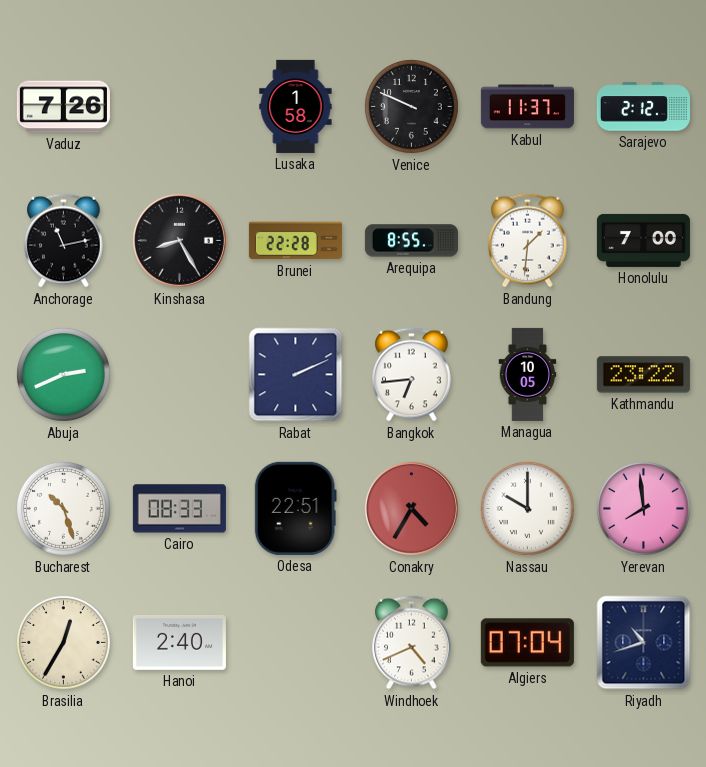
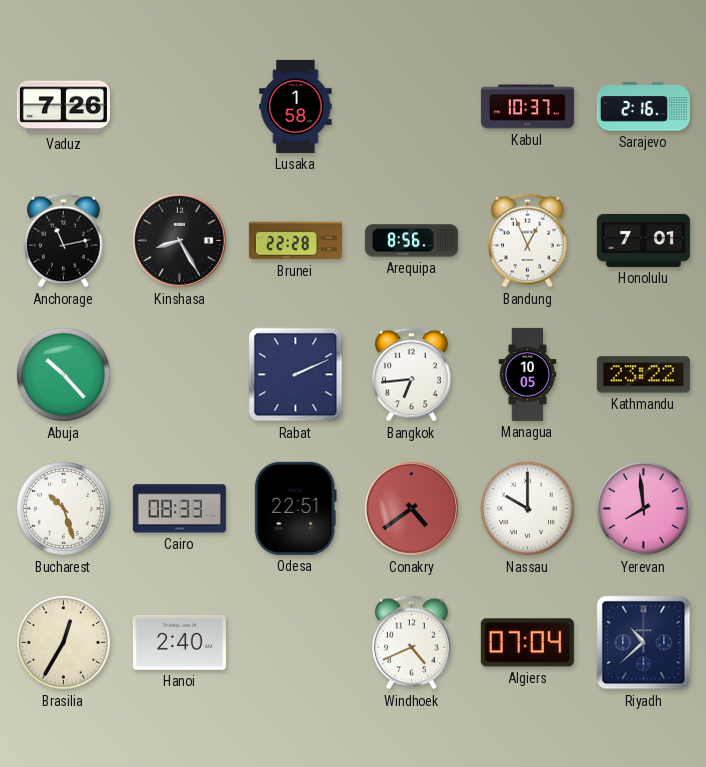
Venice: 9:49 -> none (411, 106)
Kabul: 11:37 -> 10:37 (527, 107)
Sarajevo: 2:12 -> 2:16 (643, 107)
Arequipa: 8:55 -> 8:56 (411, 241)
Bandung: 1:31 -> 12:56 (528, 241)
Honolulu: 7:00 -> 7:01 (643, 240)
Abuja: 2:41 -> 10:23 (63, 374)
Conakry: 4:35 -> 4:39 (411, 508)
Riyadh: 10:42 -> 10:38 (644, 643)
